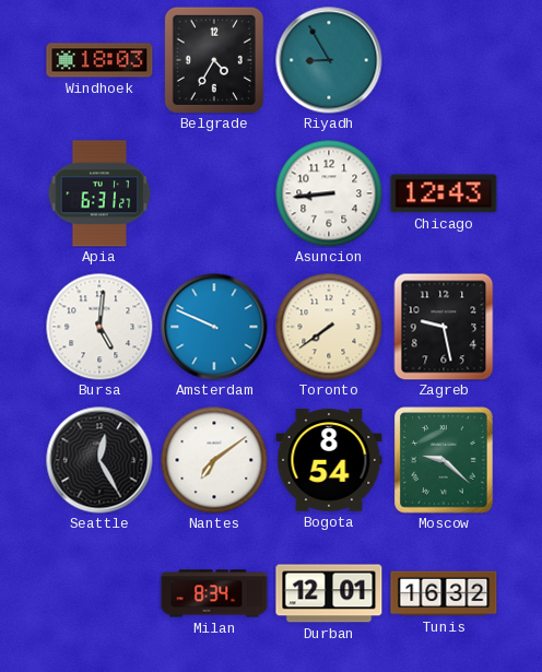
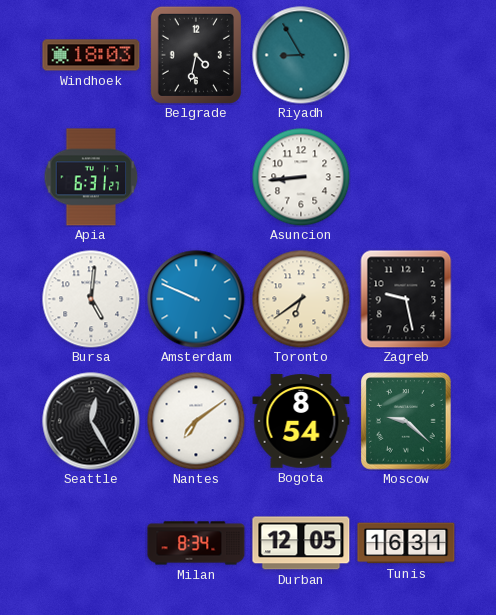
Belgrade: 4:35 -> 4:32 (196, 55)
Chicago: 12:43 -> none (444, 193)
Toronto: 7:39 -> 6:39 (301, 299)
Durban: 12:01 -> 12:05 (301, 543)
Tunis: 16:32 -> 16:31 (406, 543)
